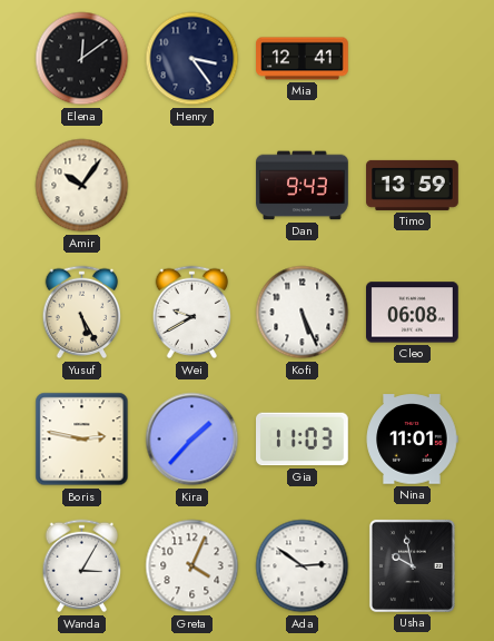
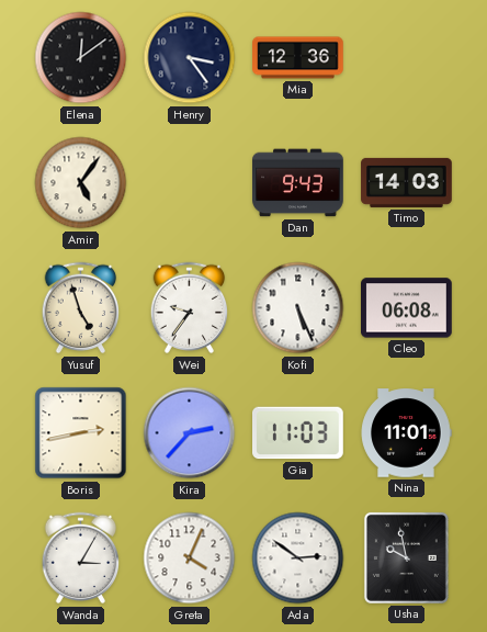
Mia: 12:41 -> 12:36 (298, 58)
Amir: 10:06 -> 5:06 (81, 183)
Timo: 13:59 -> 14:03 (407, 182)
Yusuf: 5:25 -> 4:57 (81, 308)
Wei: 9:40 -> 9:36 (190, 308)
Boris: 2:47 -> 2:43 (81, 433)
Kira: 1:37 -> 2:37 (190, 433)
